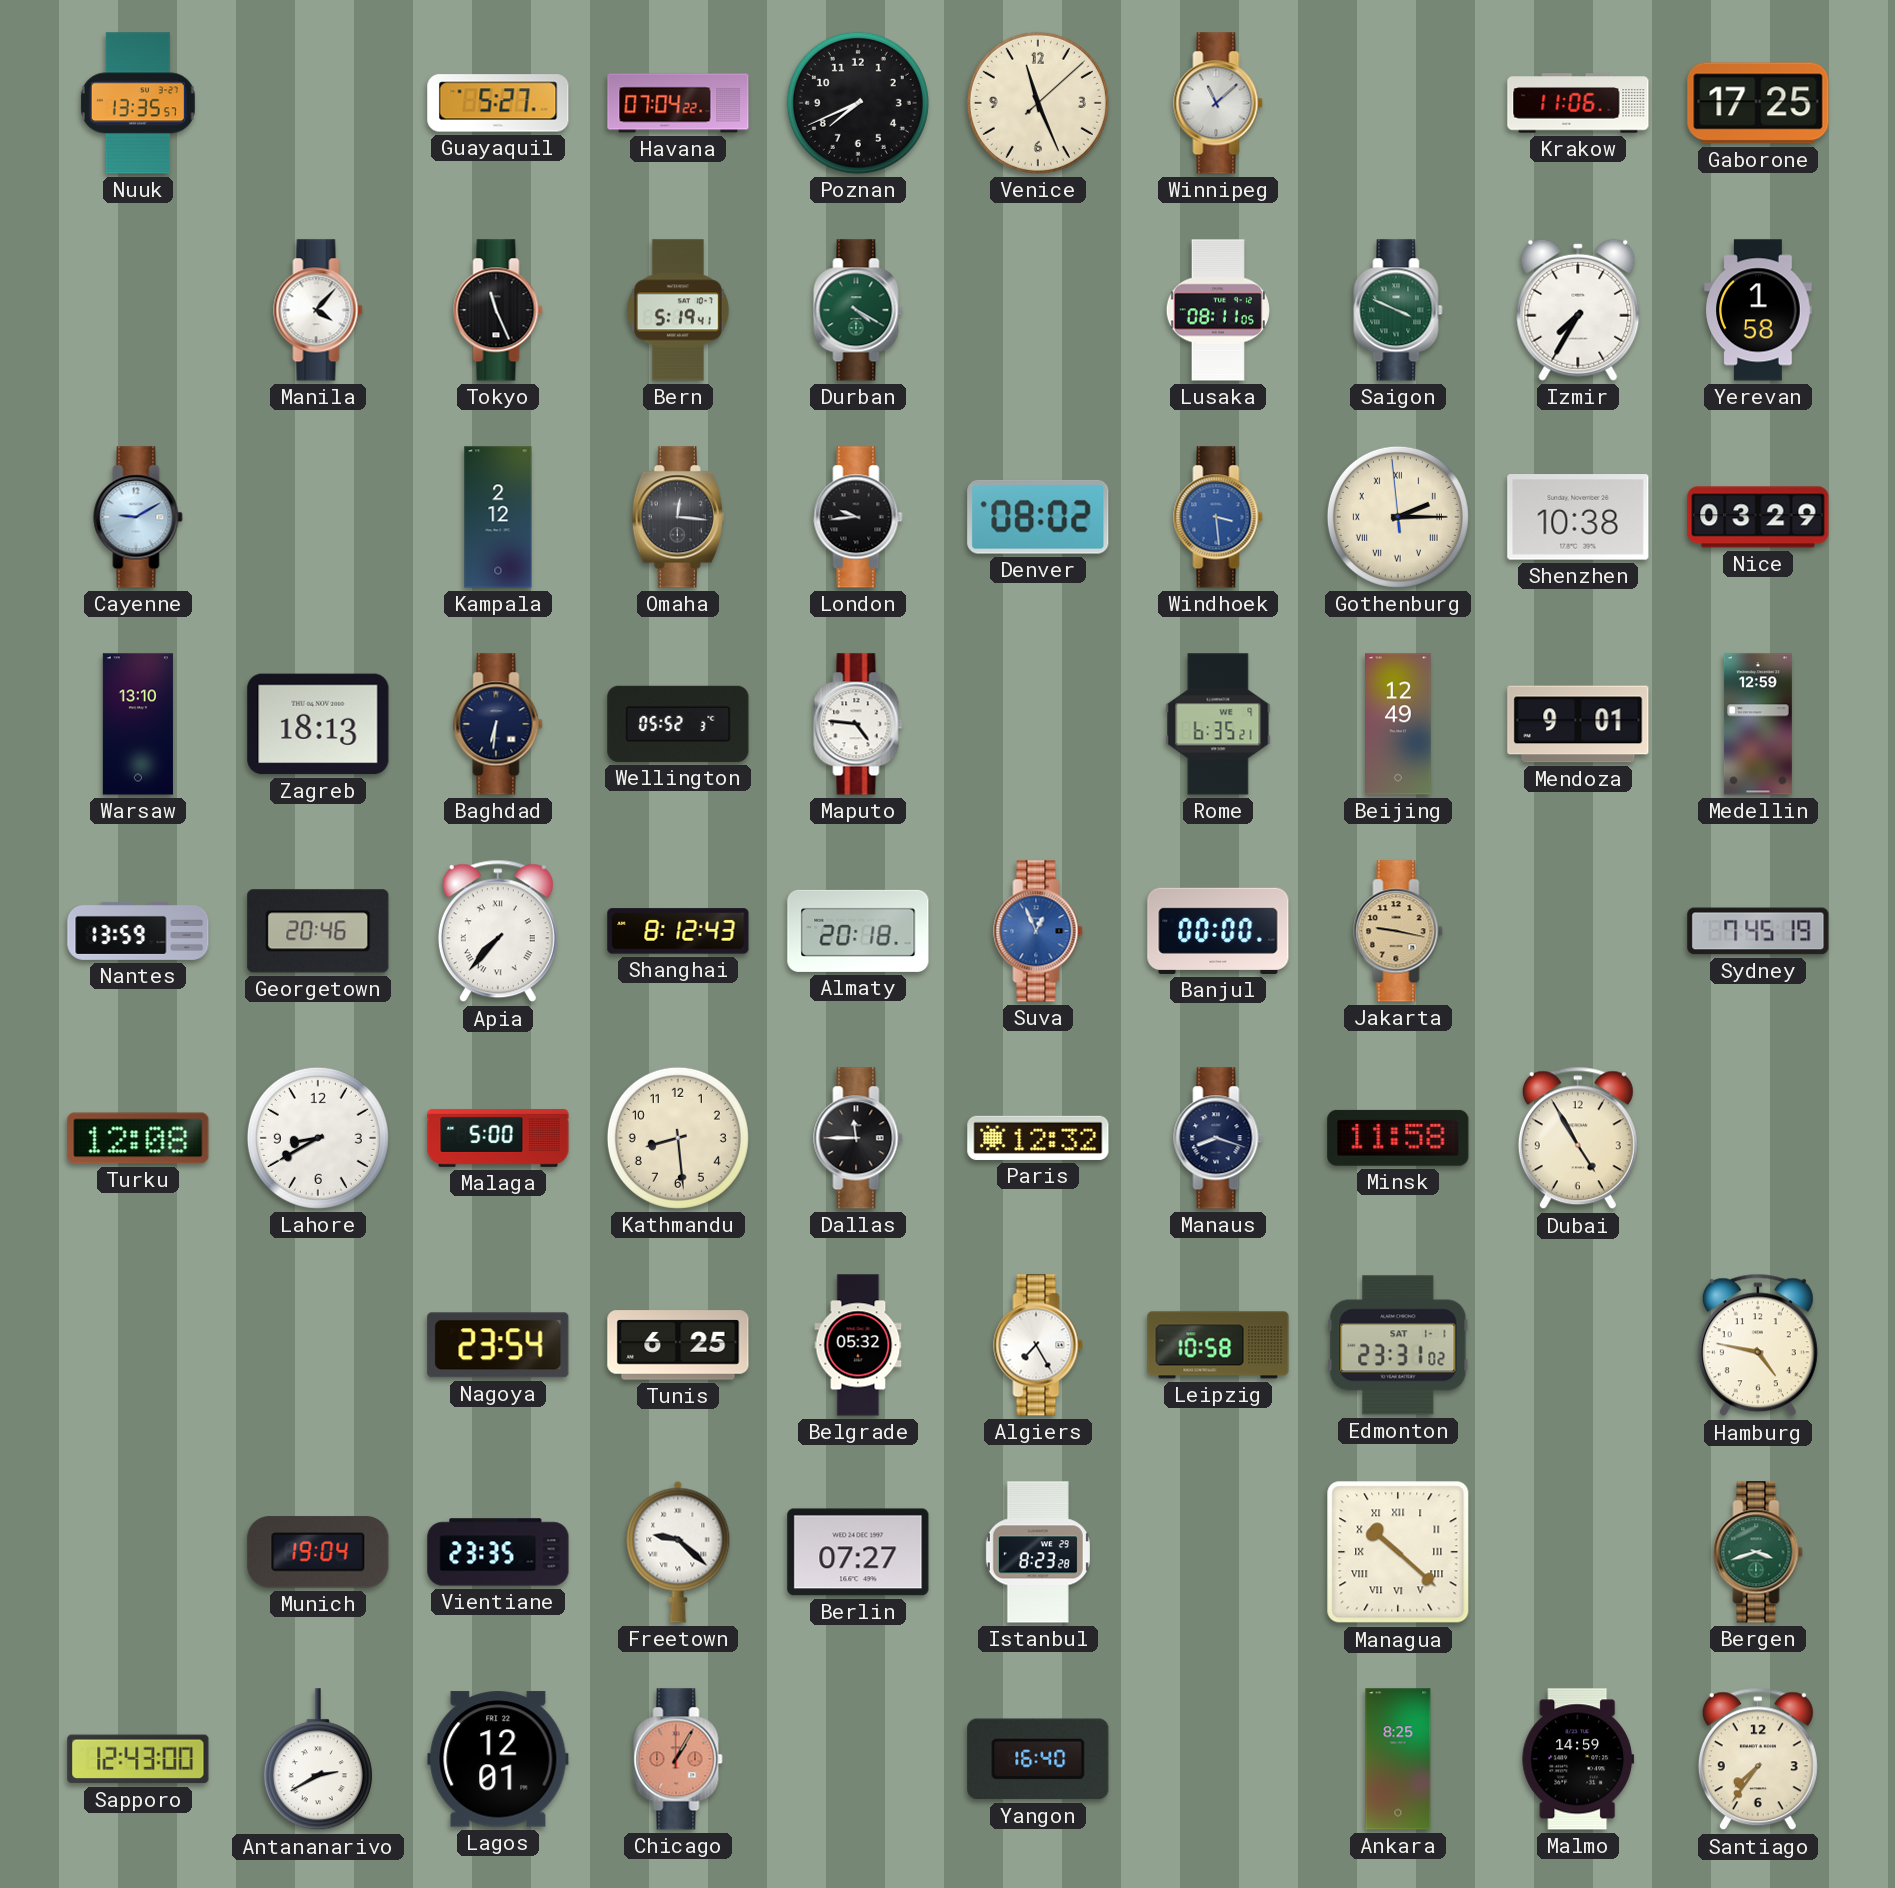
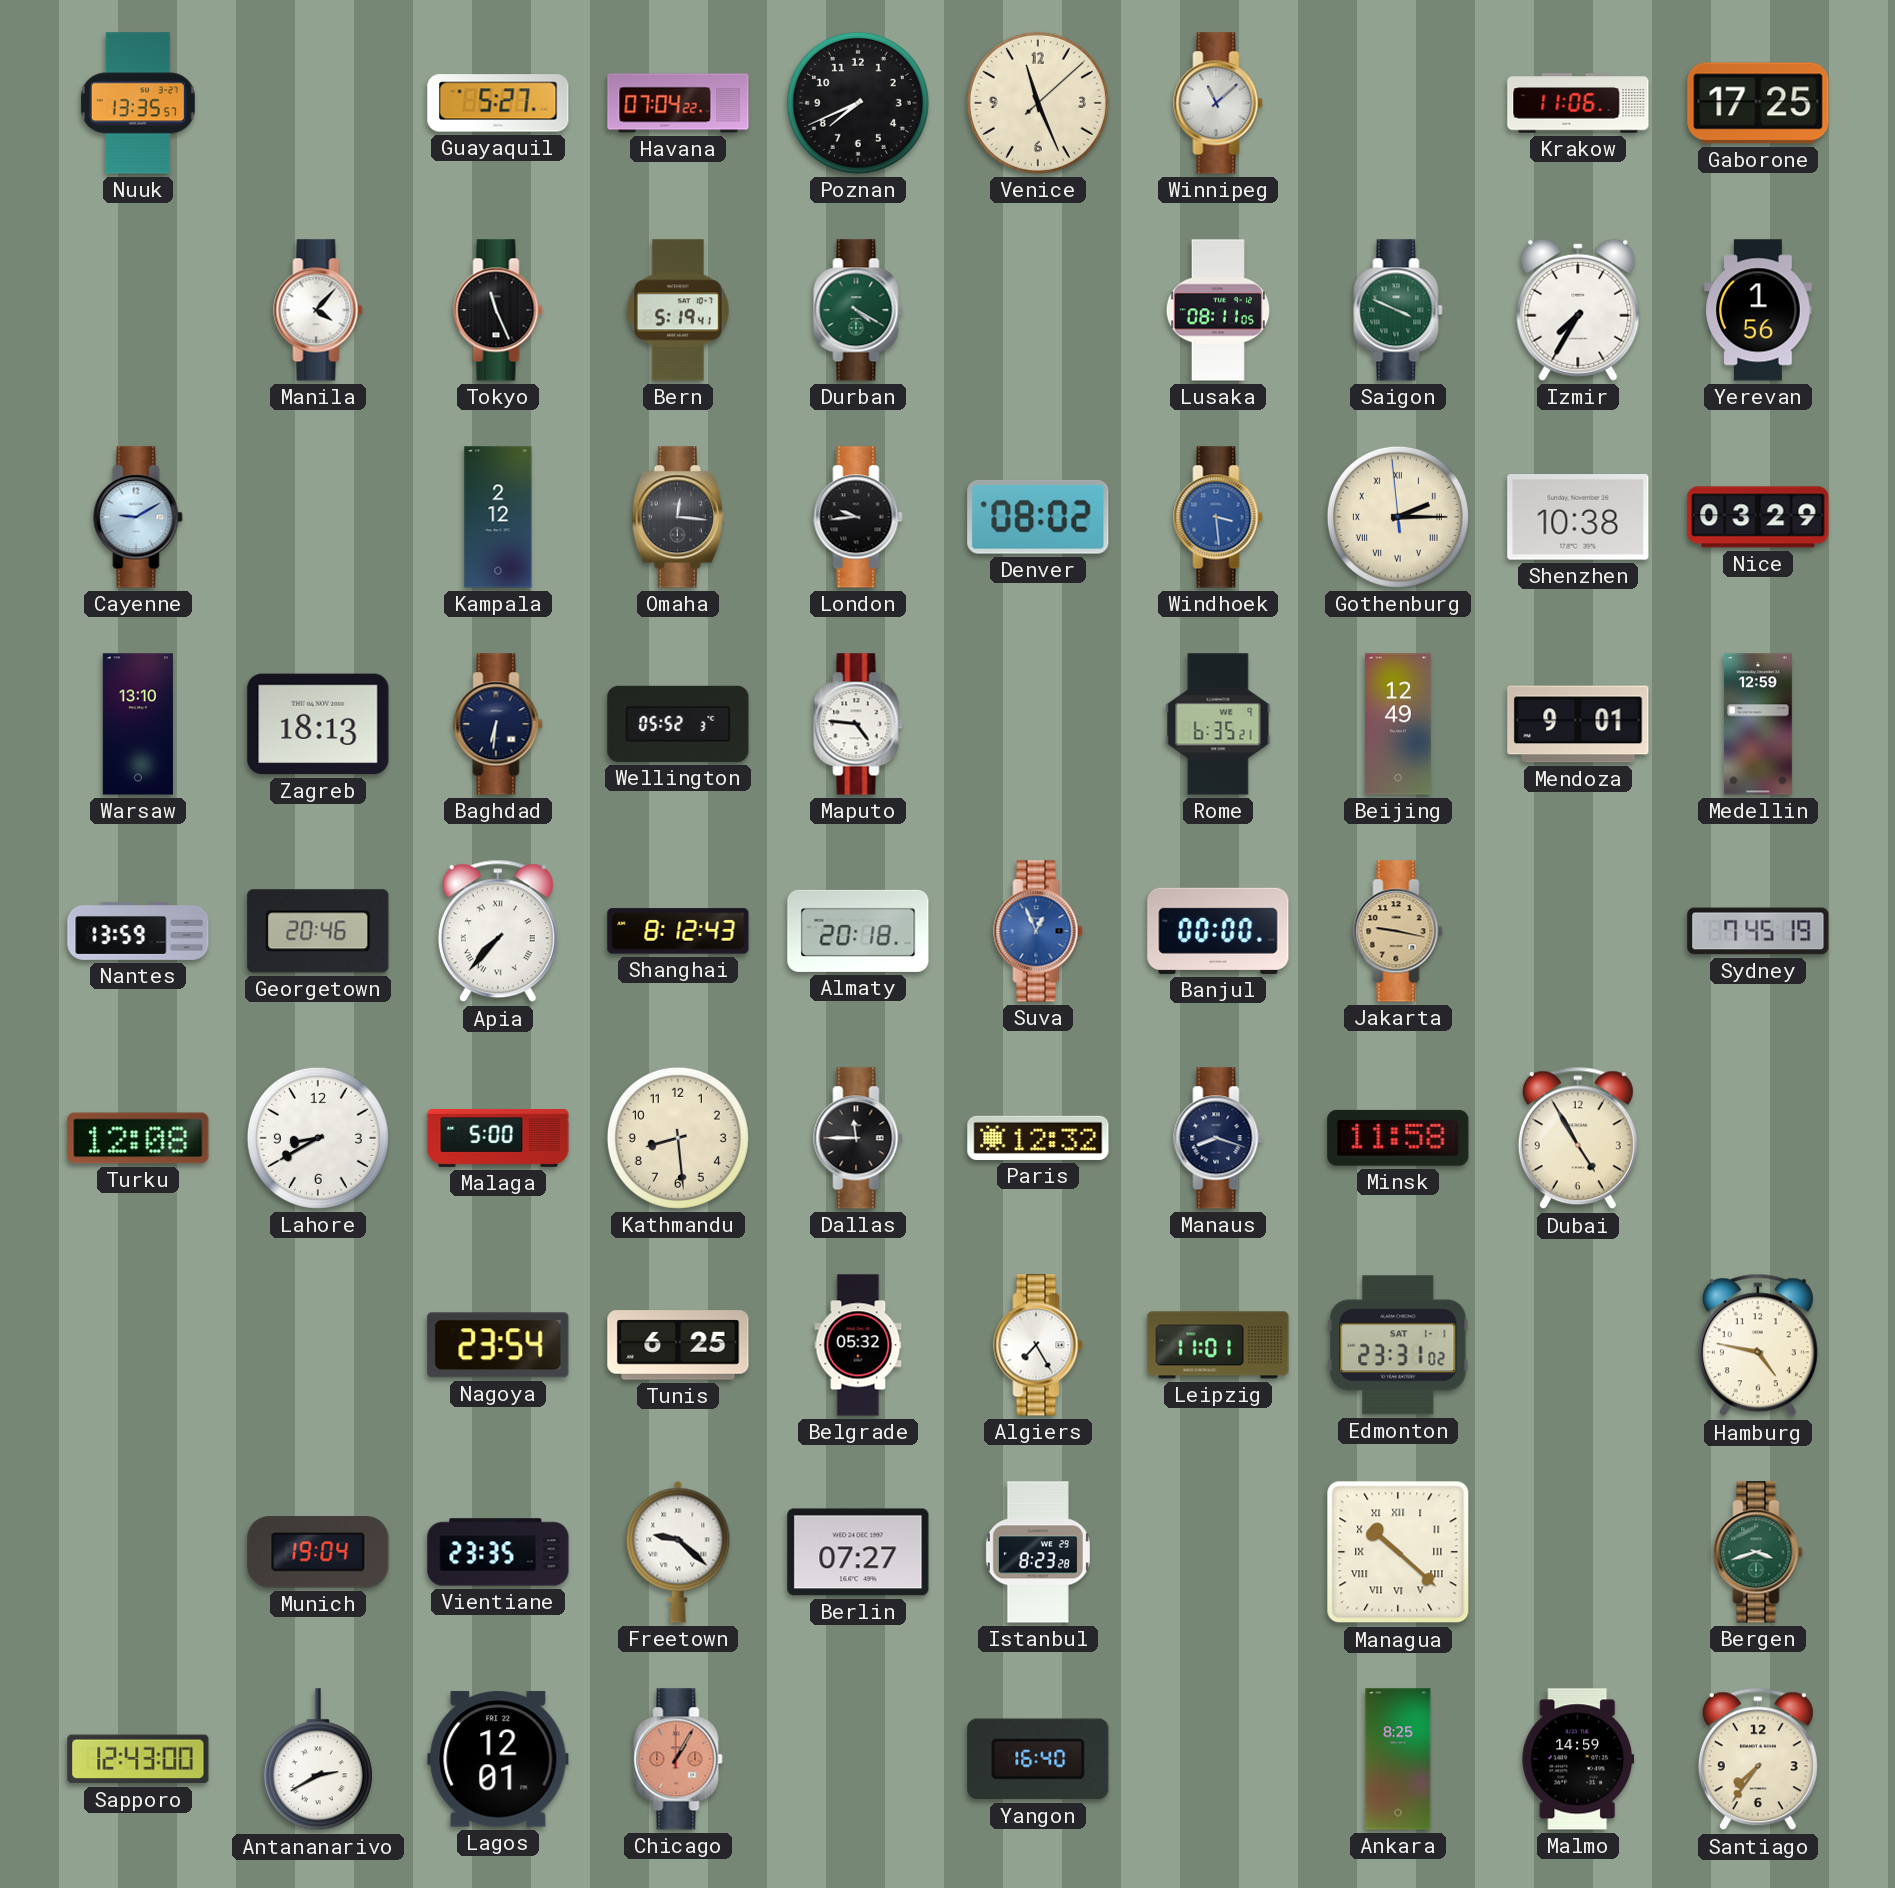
Yerevan: 1:58 -> 1:56 (1758, 310)
Leipzig: 10:58 -> 11:01 (1218, 1345)
